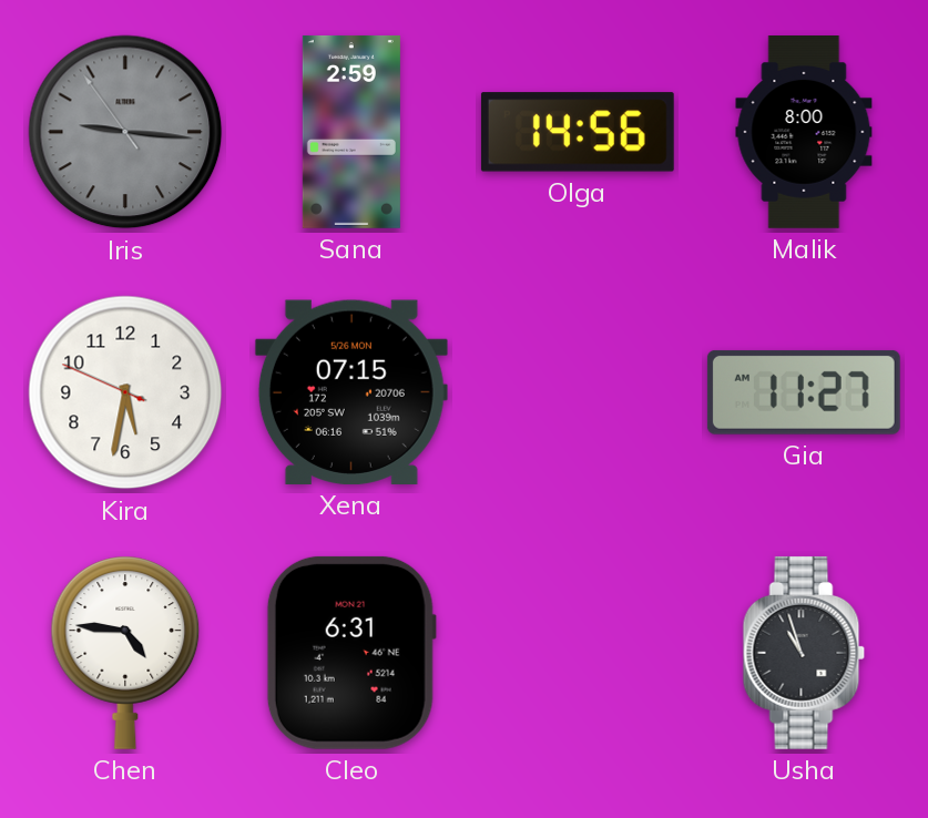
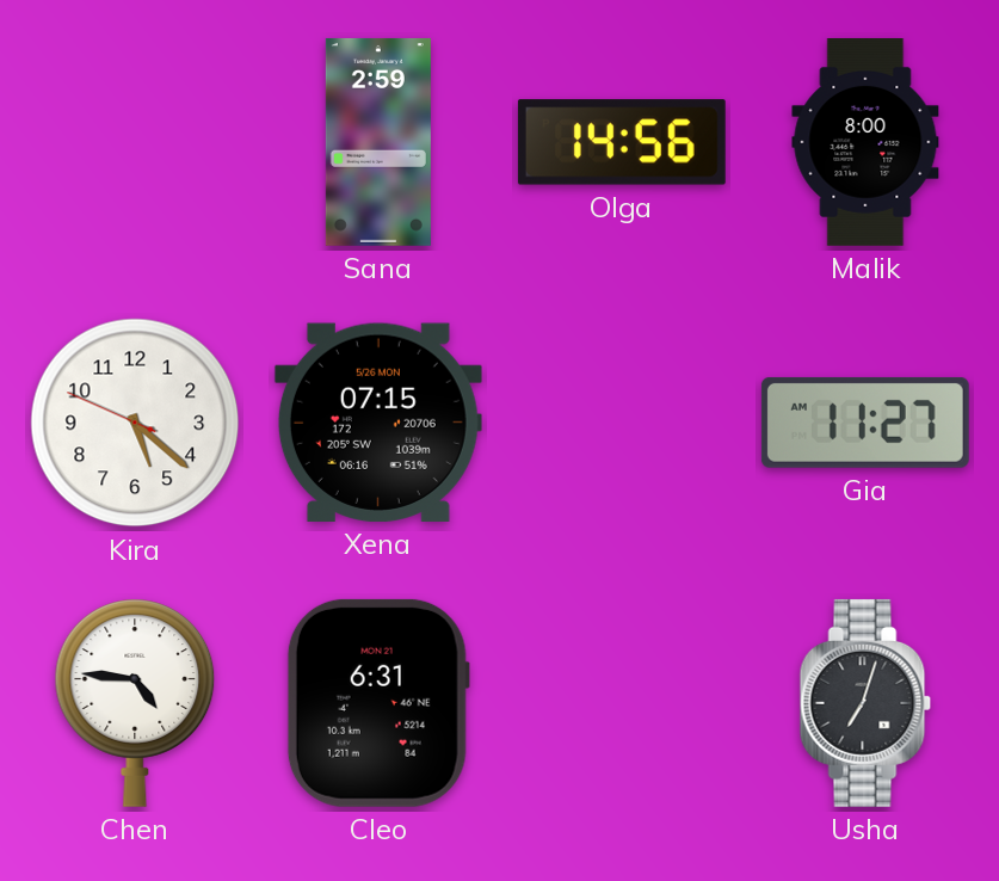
Iris: 9:15 -> none (125, 132)
Kira: 5:31 -> 5:21 (135, 423)
Usha: 10:57 -> 7:03 (865, 703)
